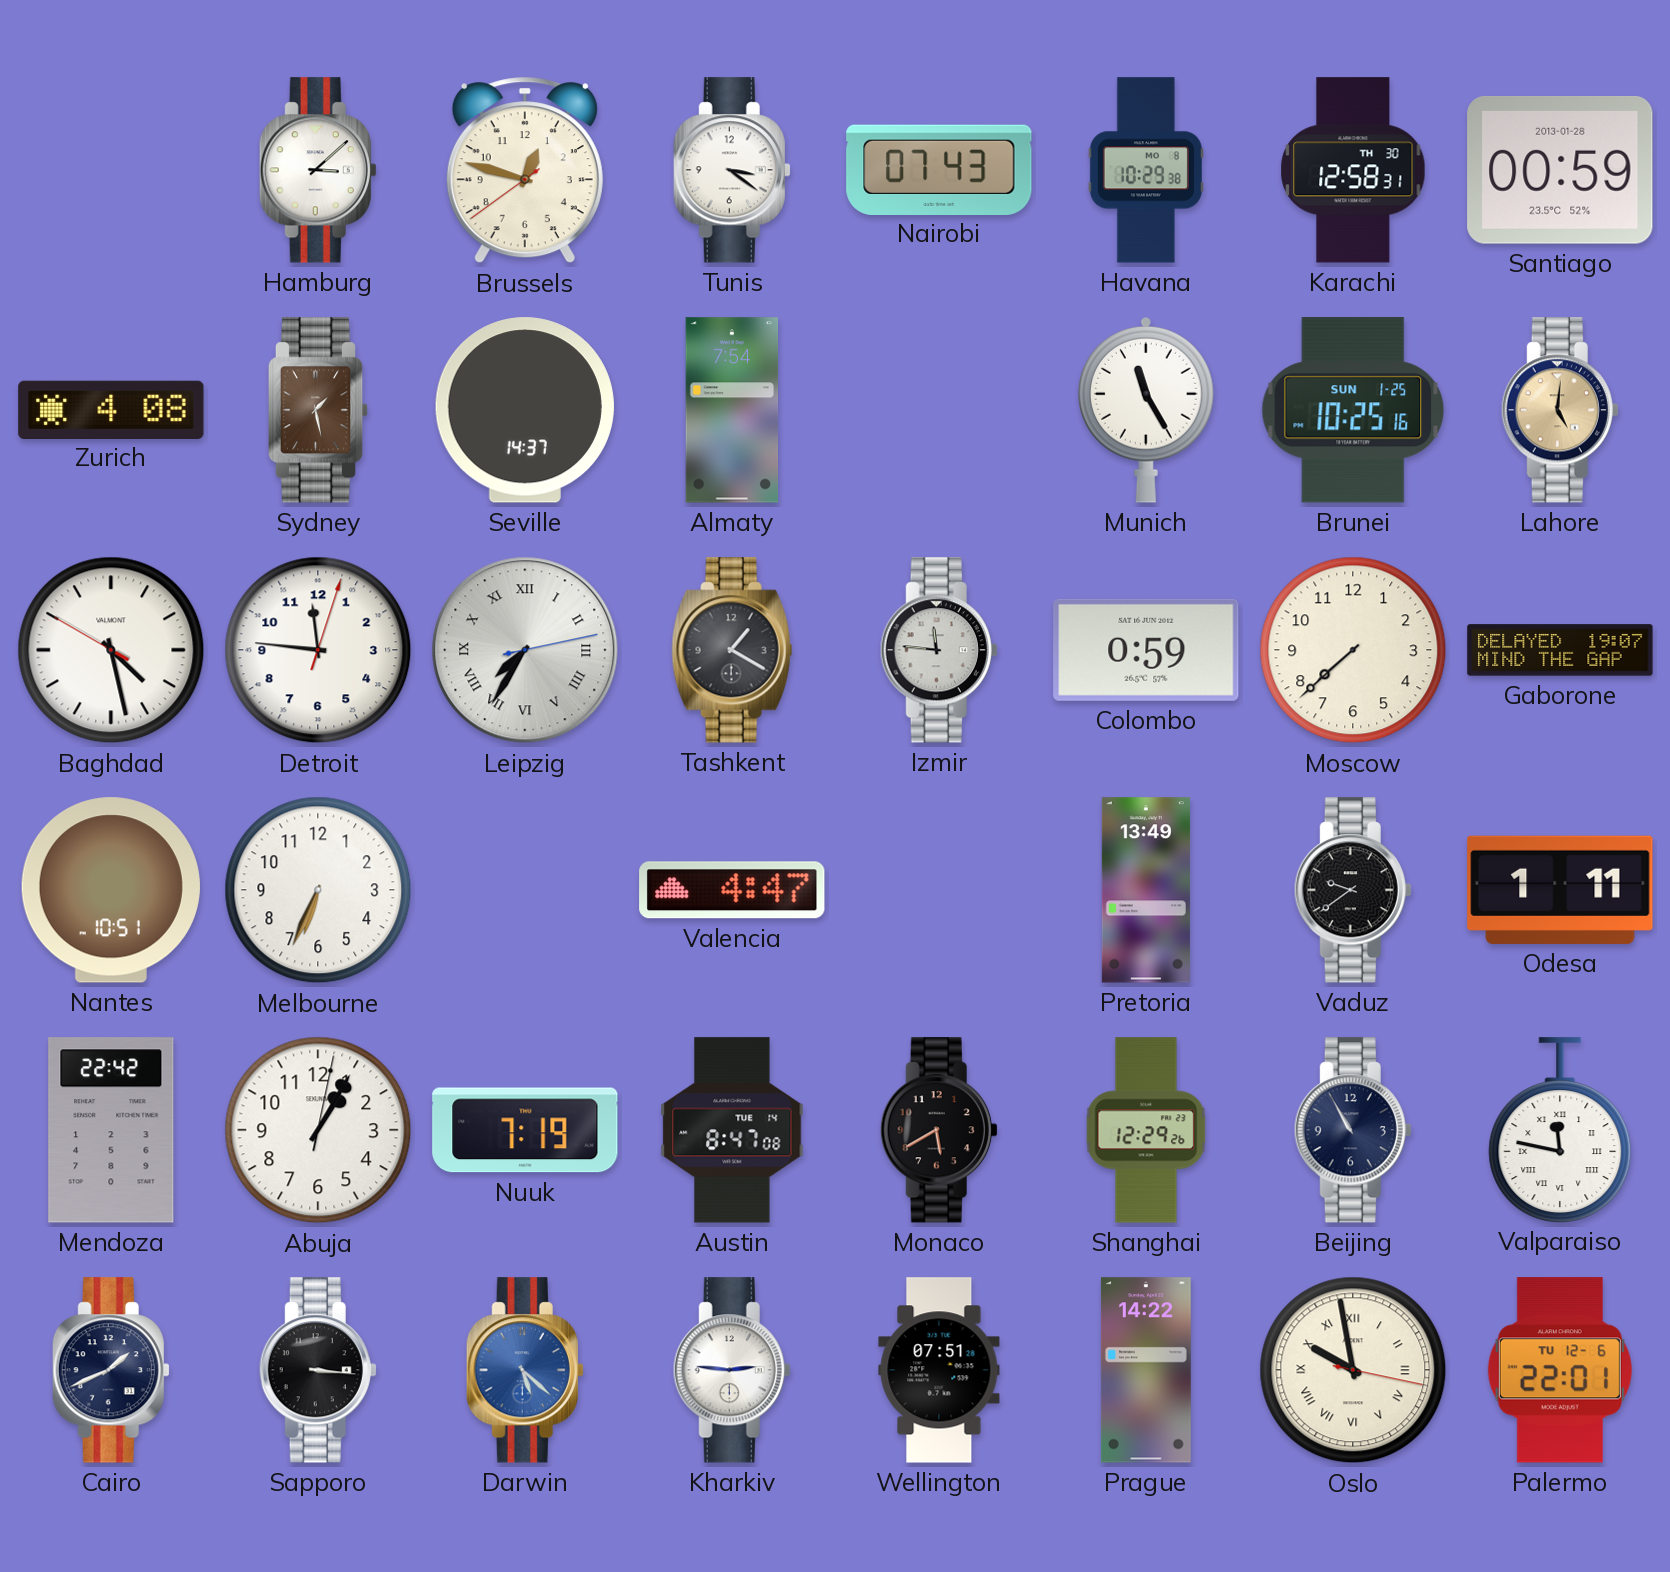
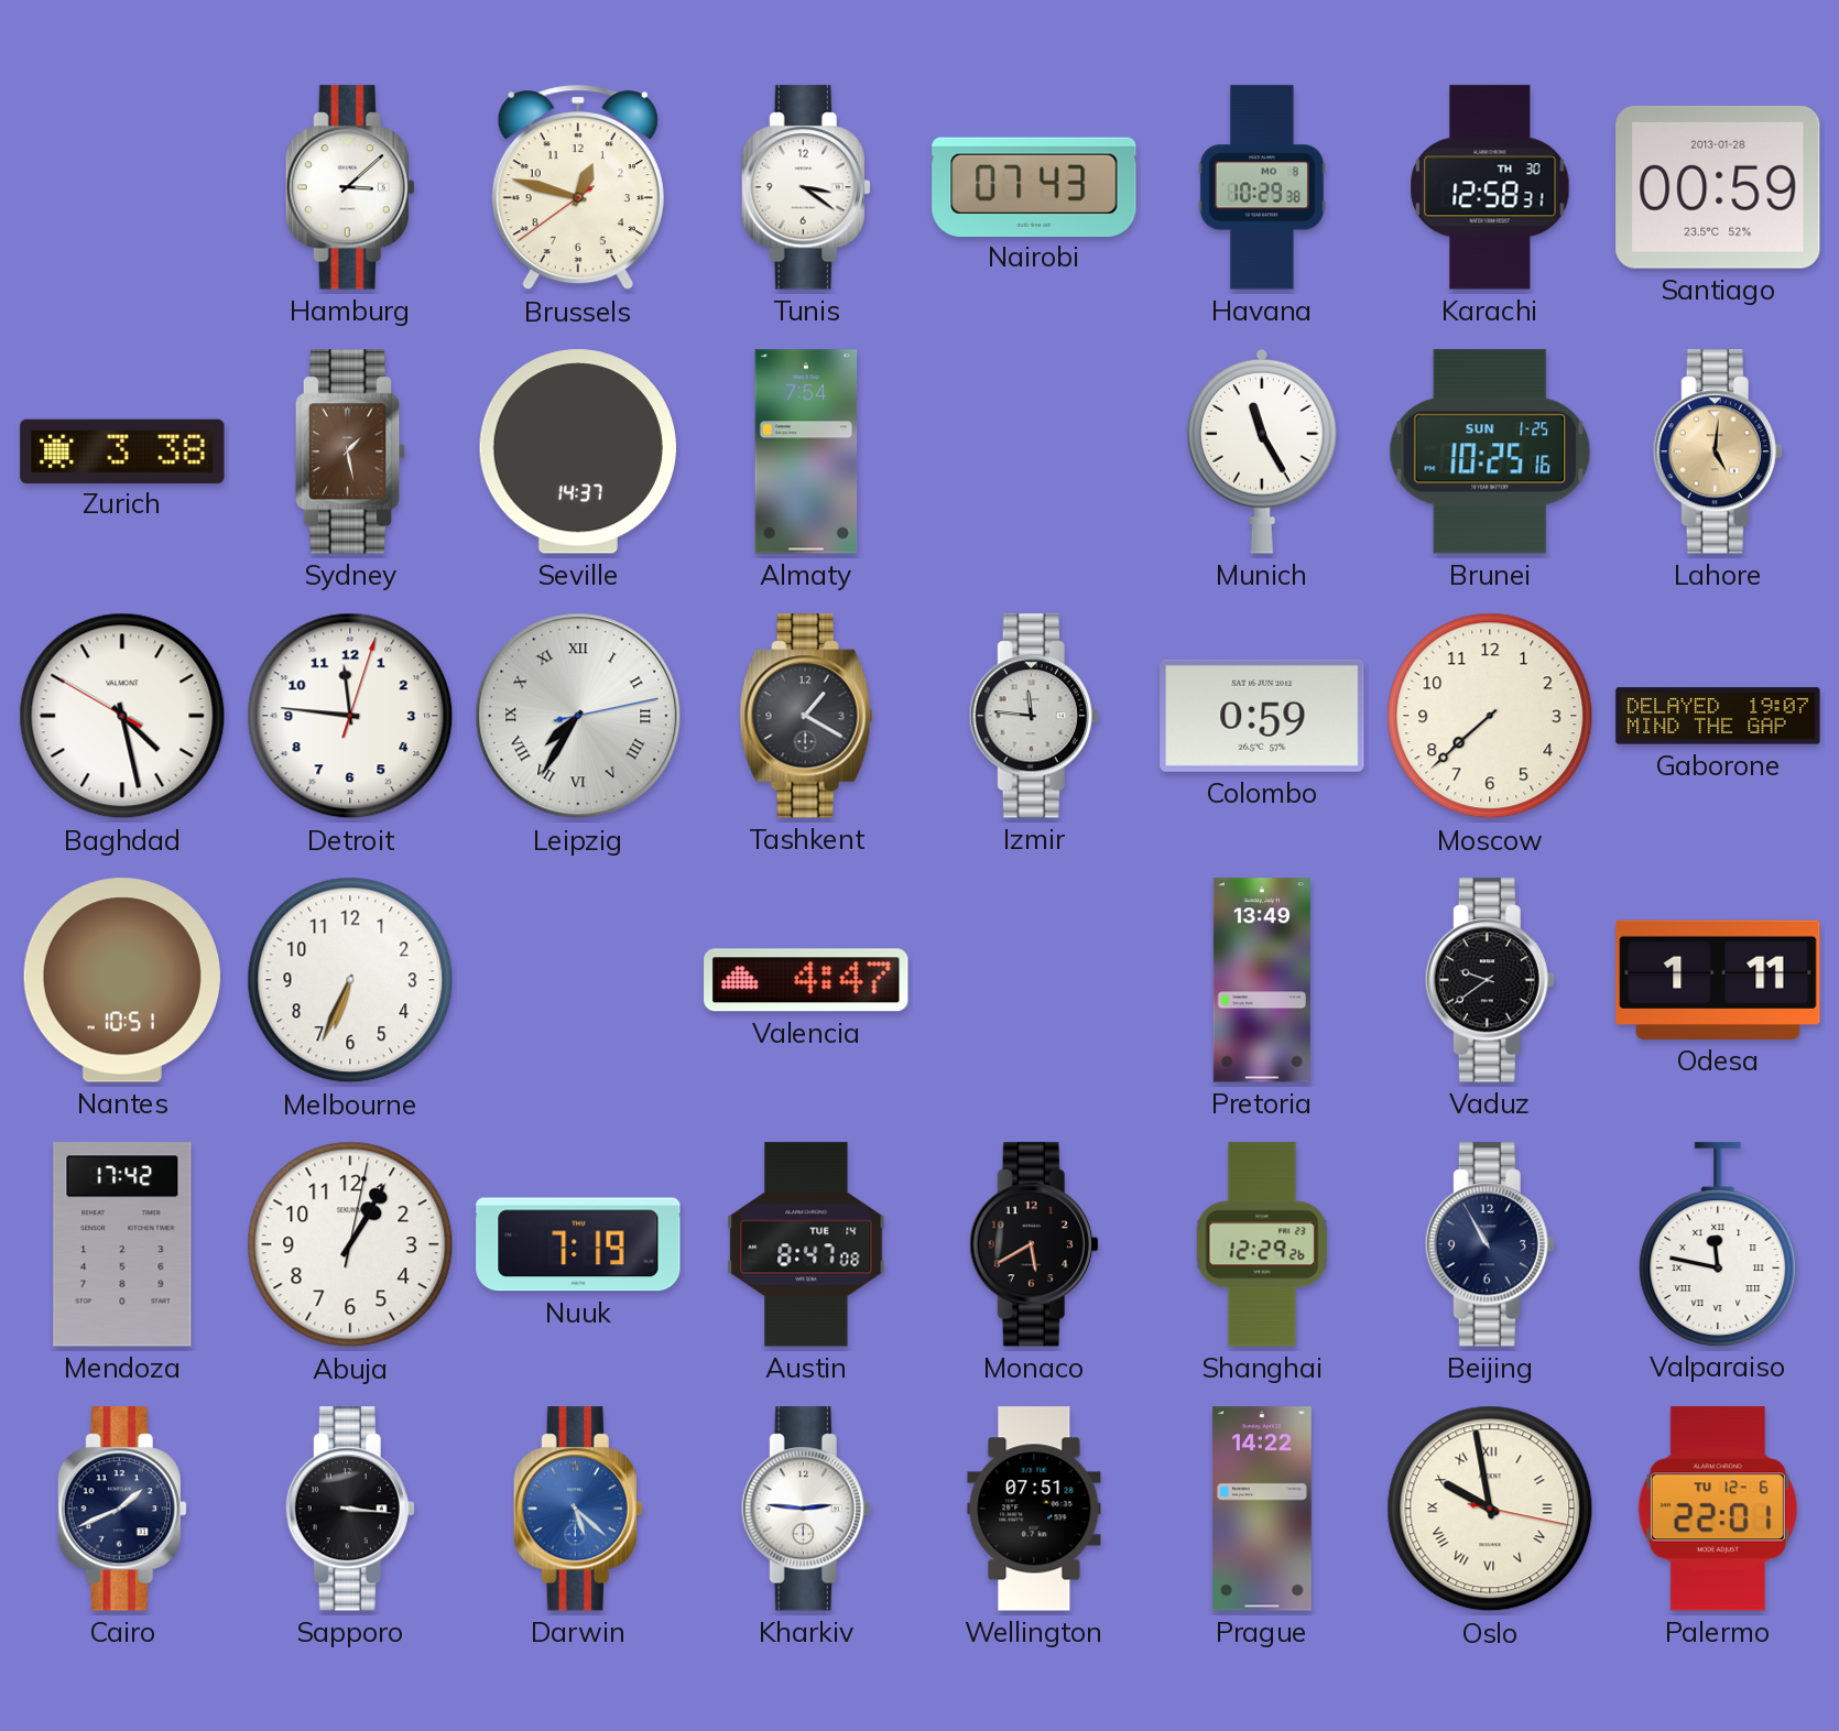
Zurich: 4:08 -> 3:38 (122, 450)
Mendoza: 22:42 -> 17:42 (122, 1244)
